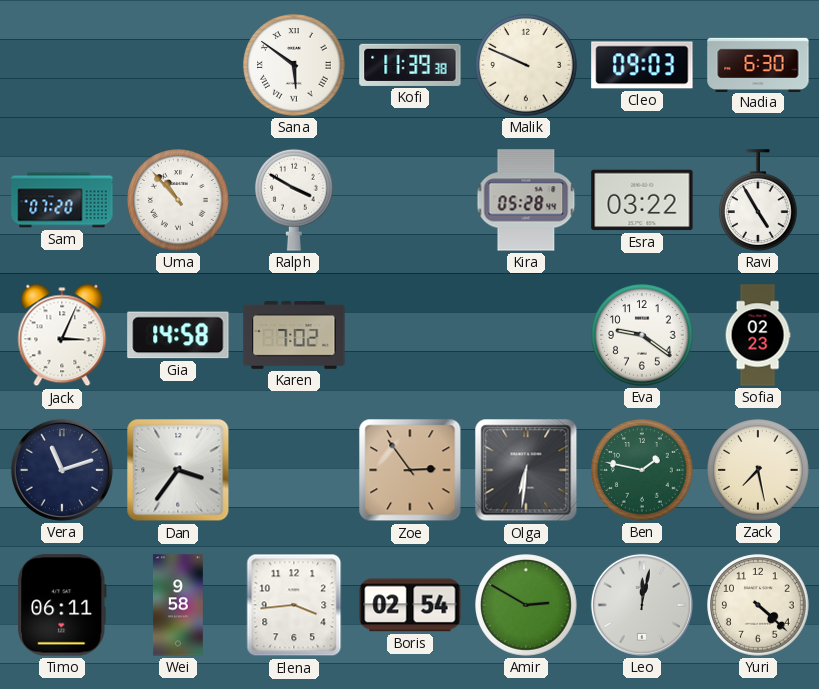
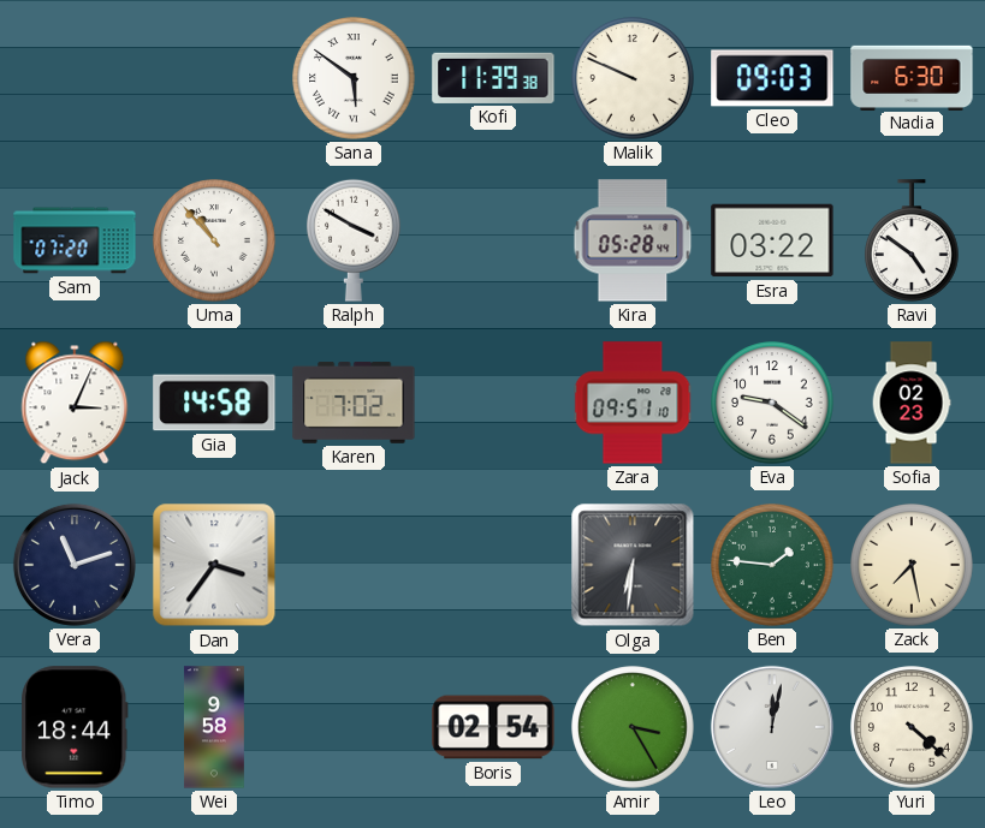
Ravi: 4:55 -> 4:51 (913, 240)
Zara: none -> 09:51 (633, 403)
Zoe: 2:54 -> none (410, 470)
Ben: 1:47 -> 1:46 (772, 565)
Timo: 06:11 -> 18:44 (75, 727)
Elena: 3:44 -> none (294, 605)
Amir: 2:50 -> 3:25 (633, 727)
